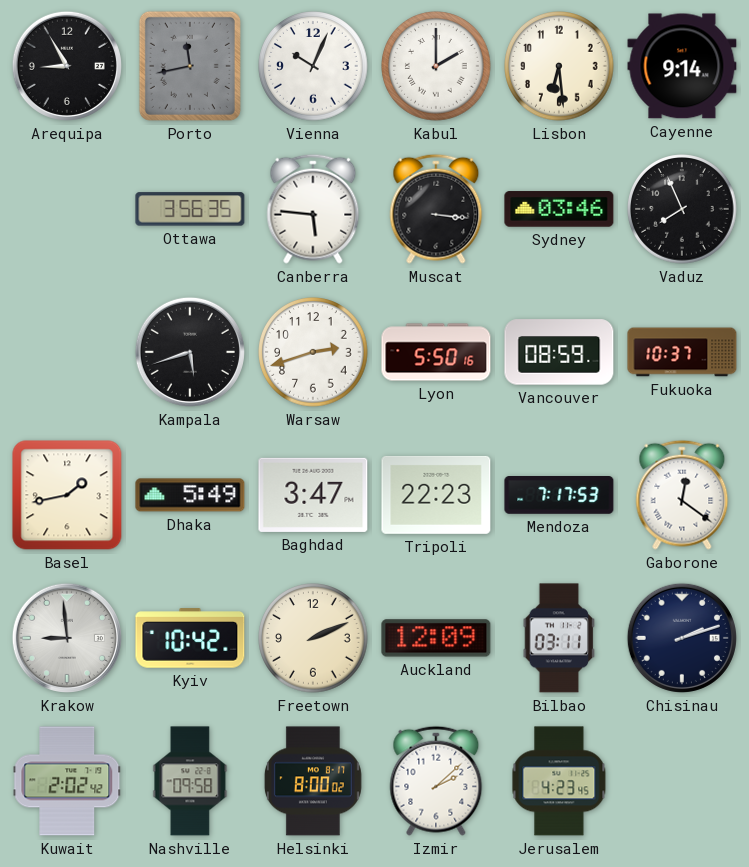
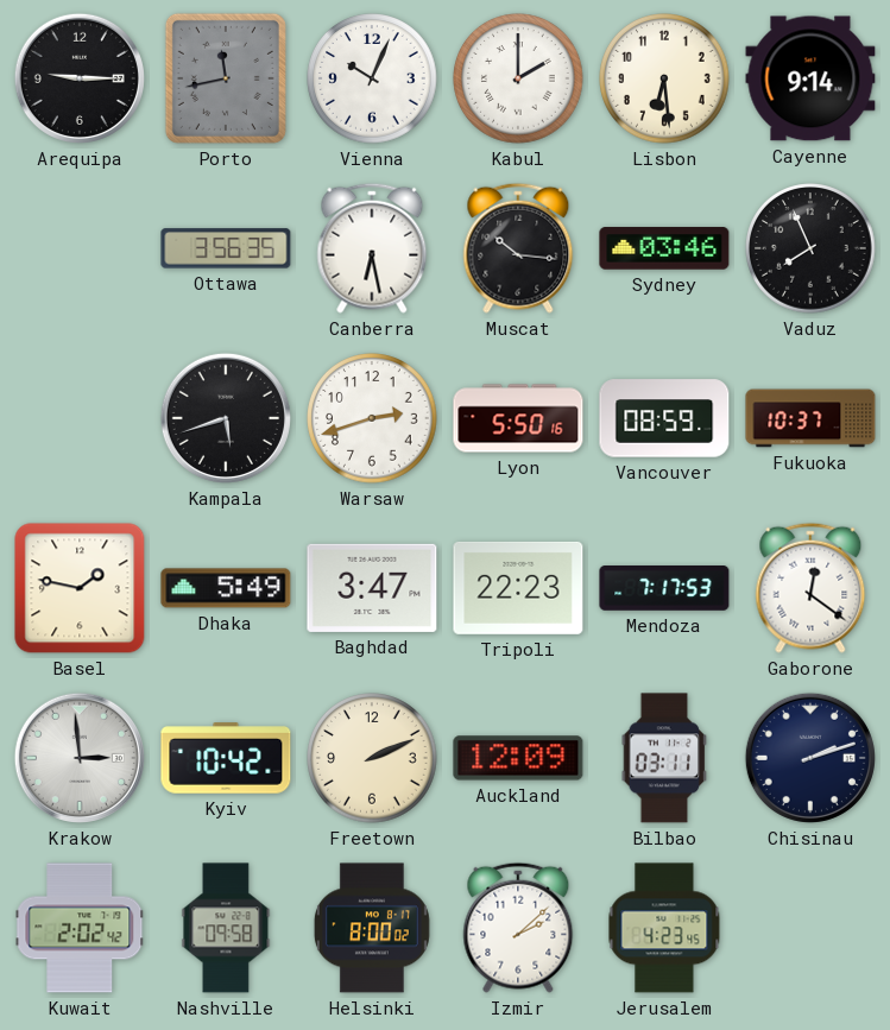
Arequipa: 8:55 -> 9:15 (80, 78)
Canberra: 5:46 -> 6:28 (372, 248)
Muscat: 3:16 -> 10:16 (518, 248)
Basel: 1:43 -> 1:47 (80, 588)
Krakow: 8:59 -> 2:59 (80, 758)
